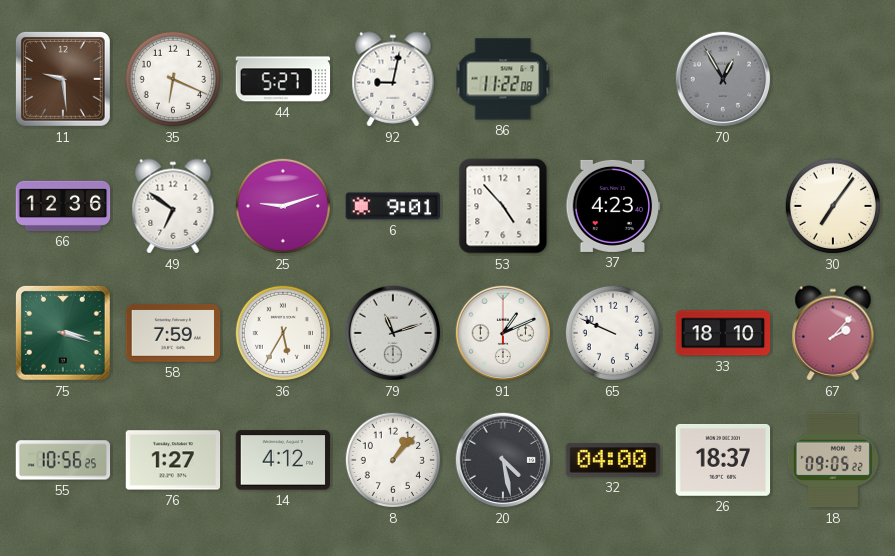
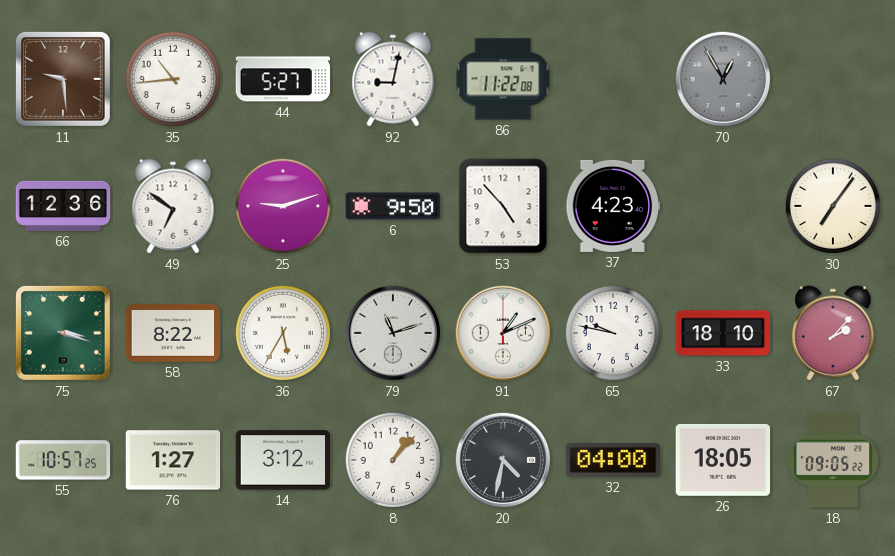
35: 6:19 -> 10:44 (173, 79)
6: 9:01 -> 9:50 (393, 206)
58: 7:59 -> 8:22 (173, 333)
65: 9:49 -> 9:47 (613, 333)
55: 10:56 -> 10:57 (63, 460)
14: 4:12 -> 3:12 (283, 460)
20: 4:28 -> 4:32 (503, 460)
26: 18:37 -> 18:05 (723, 460)
